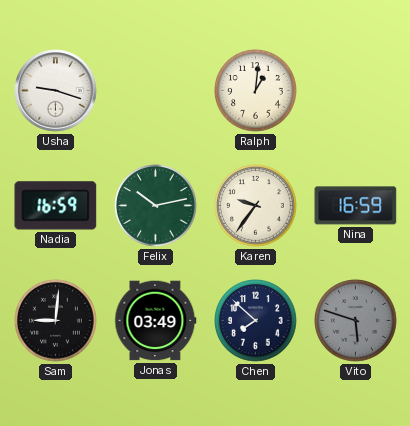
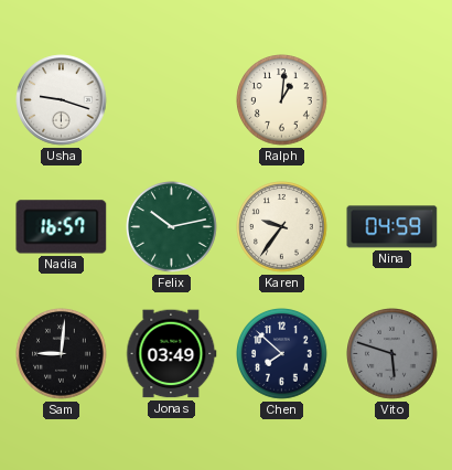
Nadia: 16:59 -> 16:57 (62, 227)
Nina: 16:59 -> 04:59 (392, 227)
